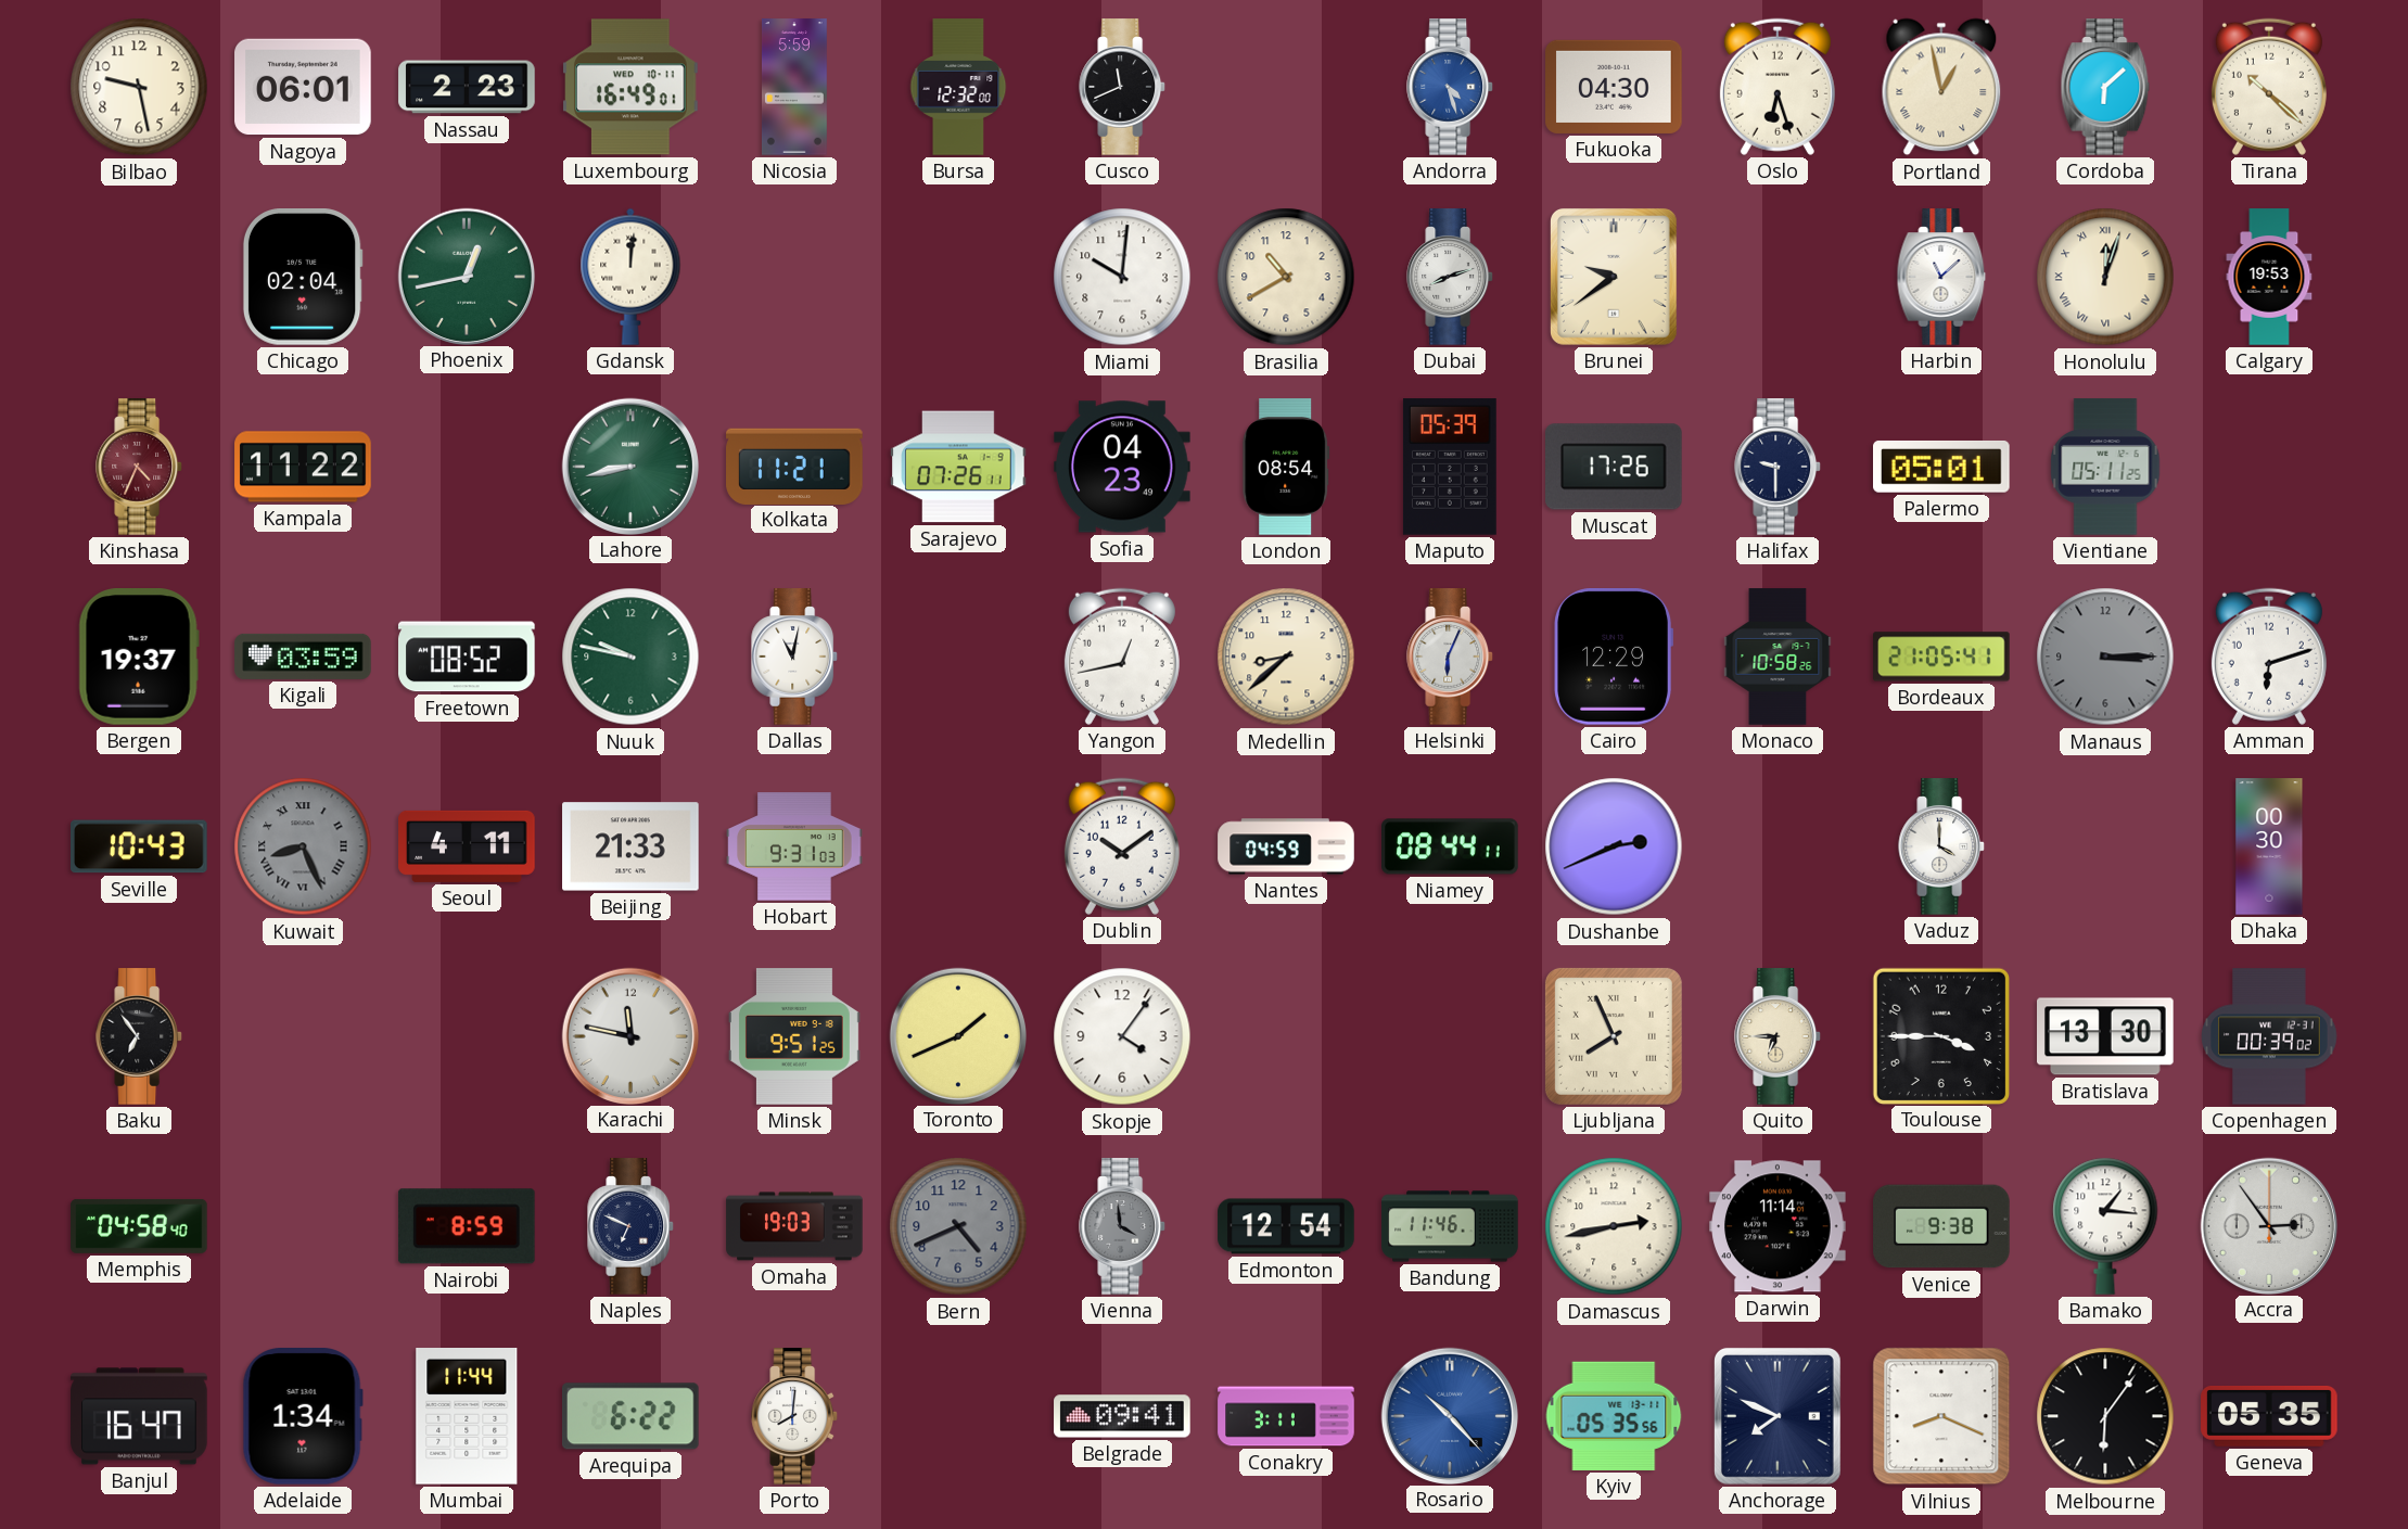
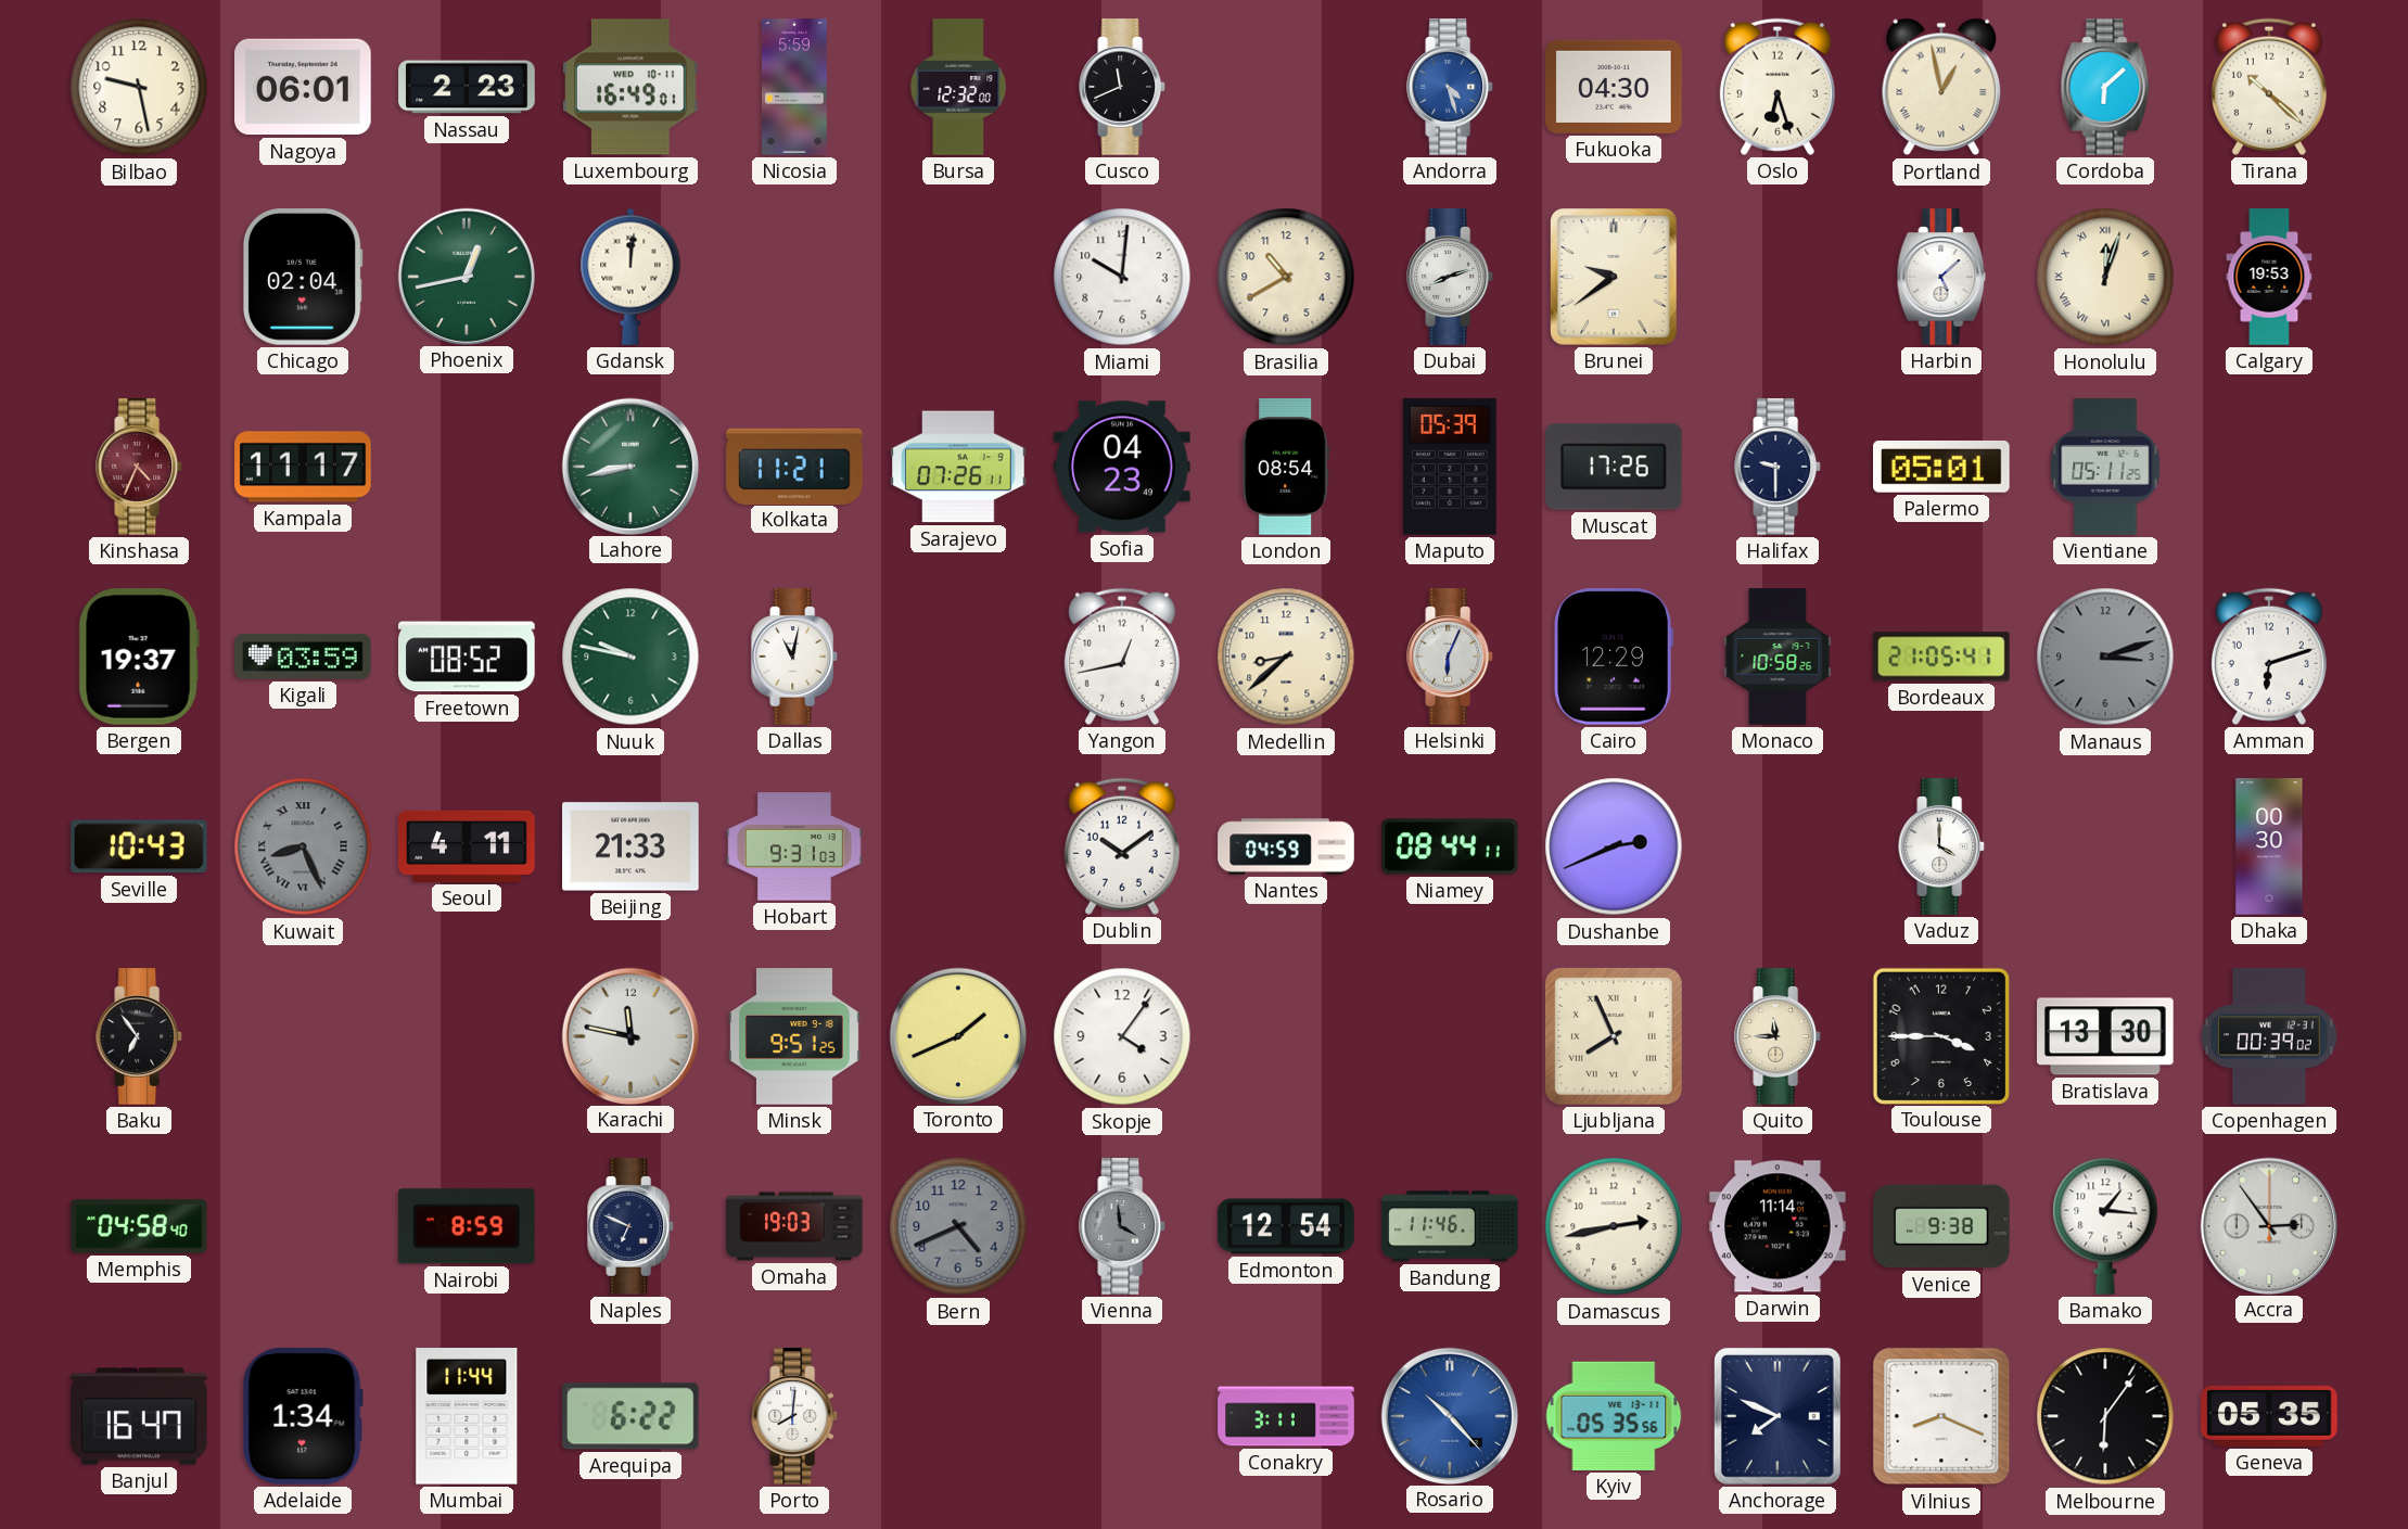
Harbin: 11:08 -> 5:08 (1941, 277)
Kampala: 11:22 -> 11:17 (303, 467)
Manaus: 3:15 -> 3:12 (2105, 657)
Quito: 6:45 -> 11:45 (1779, 1036)
Belgrade: 09:41 -> none (1122, 1416)
